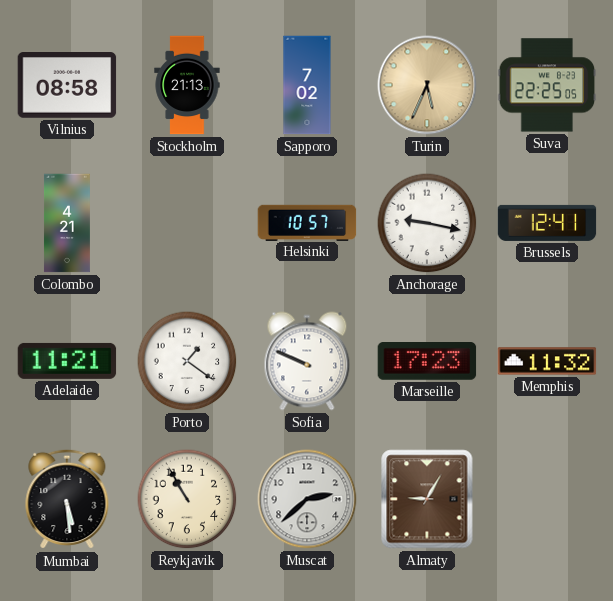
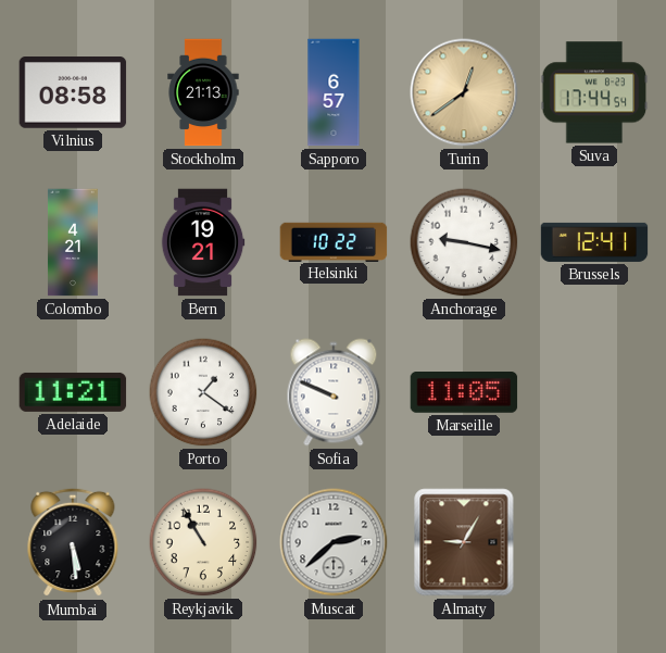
Sapporo: 7:02 -> 6:57 (334, 92)
Turin: 5:34 -> 12:39 (464, 92)
Suva: 22:25 -> 17:44 (594, 92)
Bern: none -> 19:21 (203, 242)
Helsinki: 10:57 -> 10:22 (334, 241)
Marseille: 17:23 -> 11:05 (464, 393)
Memphis: 11:32 -> none (547, 361)
